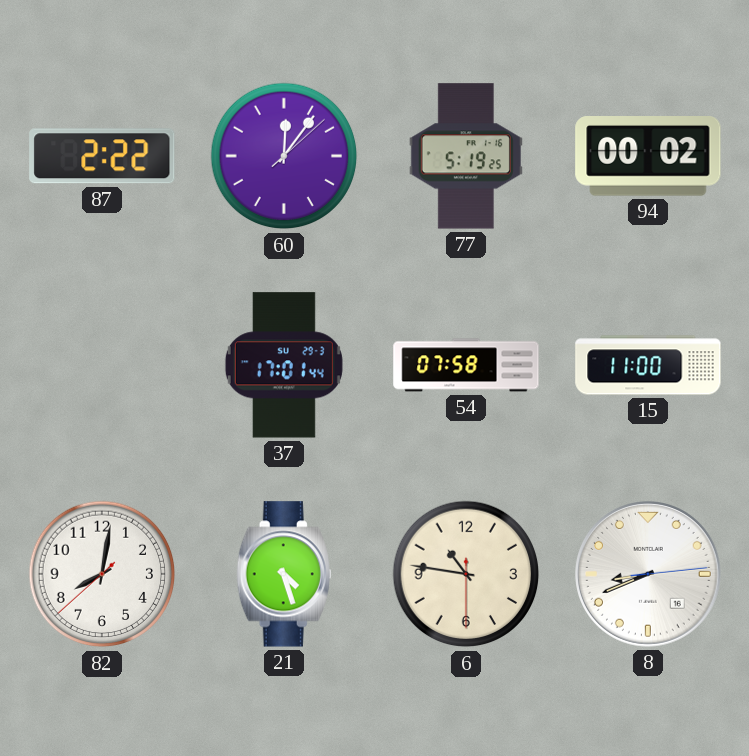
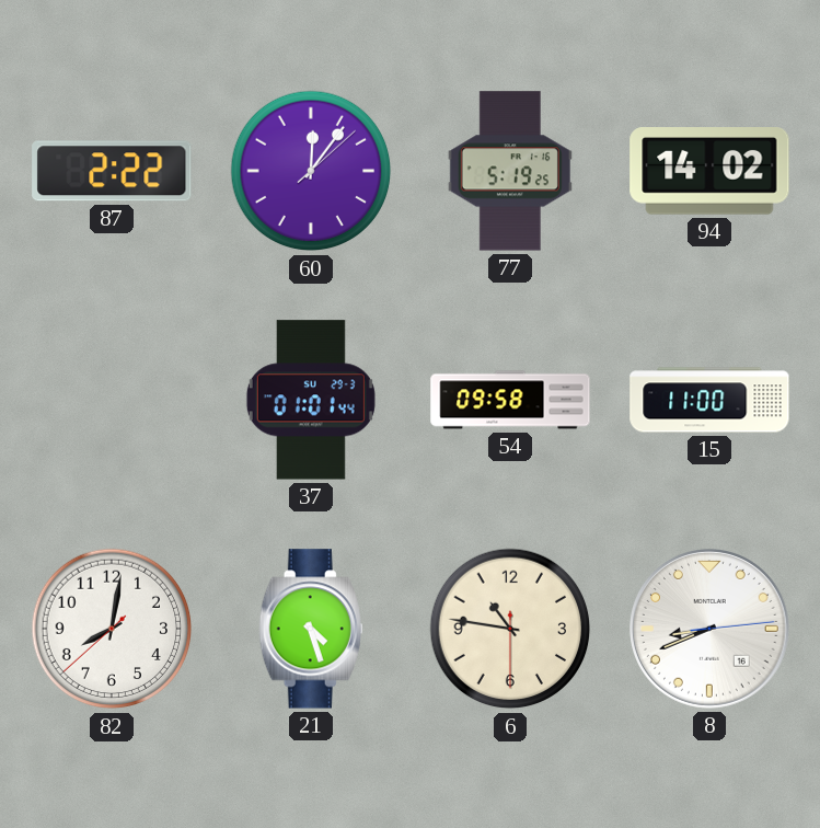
94: 00:02 -> 14:02 (709, 172)
37: 17:01 -> 01:01 (311, 400)
54: 07:58 -> 09:58 (510, 400)
